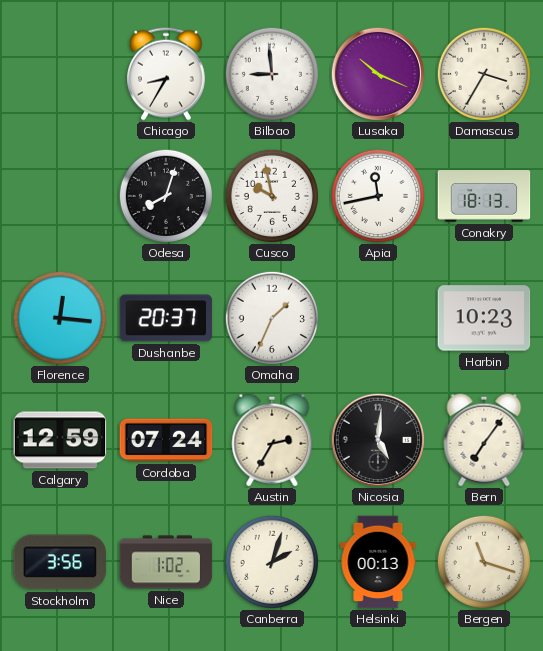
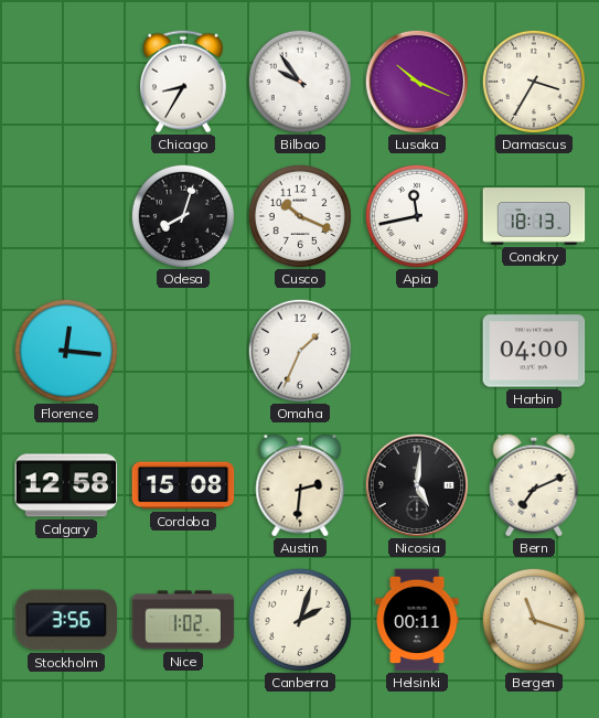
Bilbao: 8:59 -> 9:54 (300, 82)
Cusco: 9:58 -> 10:19 (300, 216)
Dushanbe: 20:37 -> none (166, 318)
Harbin: 10:23 -> 04:00 (534, 351)
Calgary: 12:59 -> 12:58 (66, 485)
Cordoba: 07:24 -> 15:08 (183, 485)
Austin: 2:35 -> 2:31 (300, 485)
Bern: 7:06 -> 7:11 (534, 485)
Helsinki: 00:13 -> 00:11 (417, 620)
